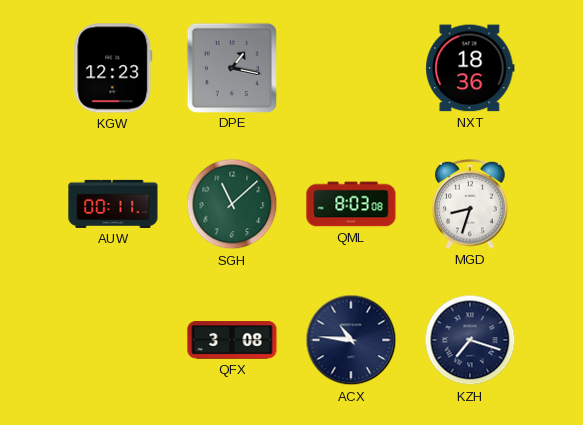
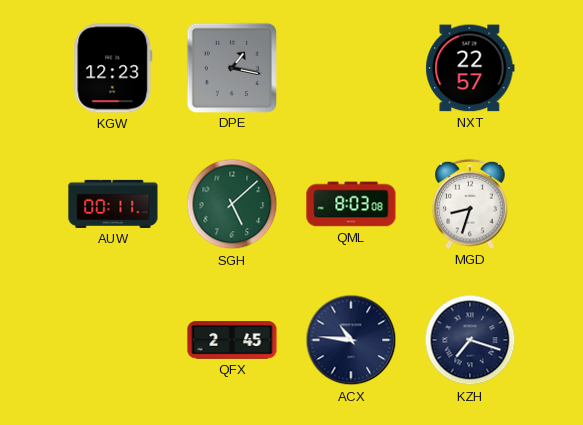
NXT: 18:36 -> 22:57 (470, 68)
SGH: 11:08 -> 5:08 (232, 204)
QFX: 3:08 -> 2:45 (232, 340)
